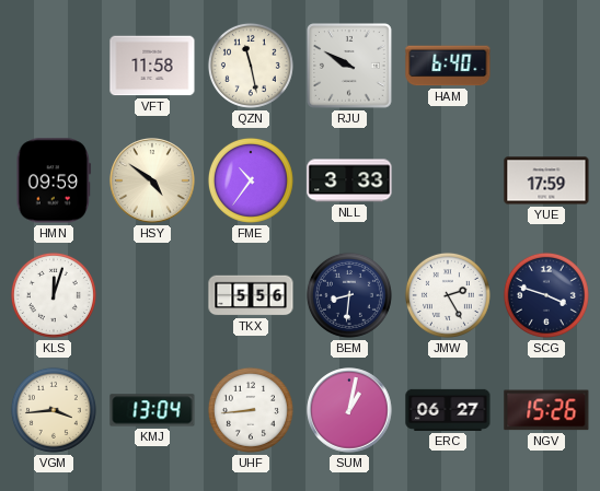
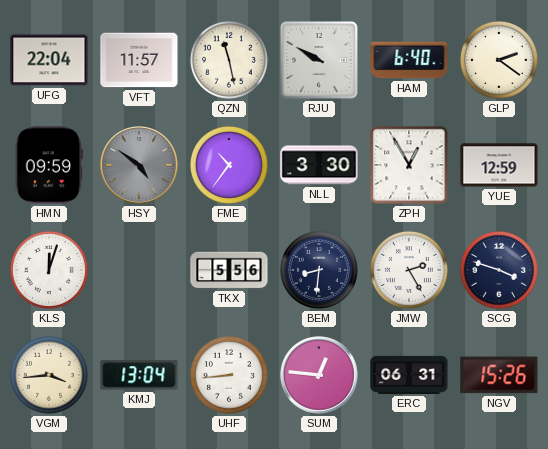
UFG: none -> 22:04 (49, 60)
VFT: 11:58 -> 11:57 (139, 60)
GLP: none -> 2:21 (499, 60)
HSY dial: cream -> grey (139, 165)
NLL: 3:33 -> 3:30 (319, 165)
ZPH: none -> 12:55 (409, 165)
YUE: 17:59 -> 12:59 (499, 165)
SUM: 1:02 -> 12:46 (319, 375)
ERC: 06:27 -> 06:31 (409, 375)
